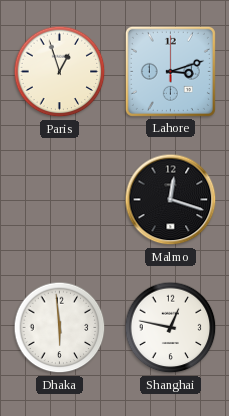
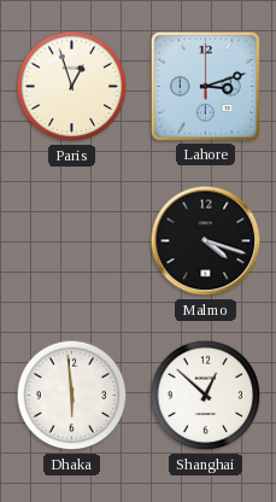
Malmo: 12:18 -> 4:18 (206, 241)
Shanghai: 12:47 -> 12:52 (206, 396)
